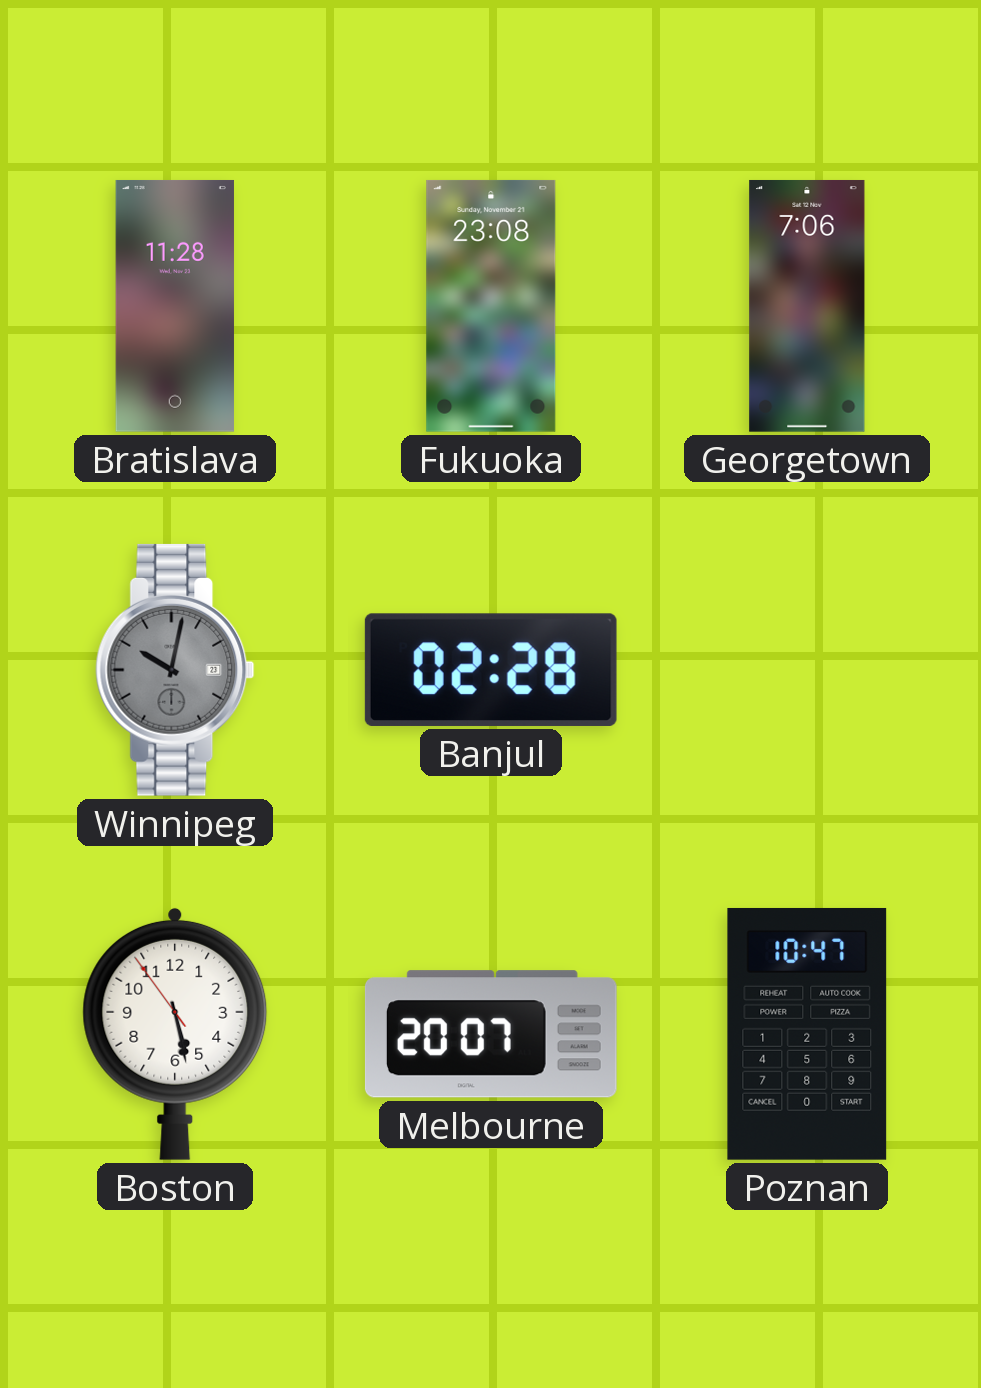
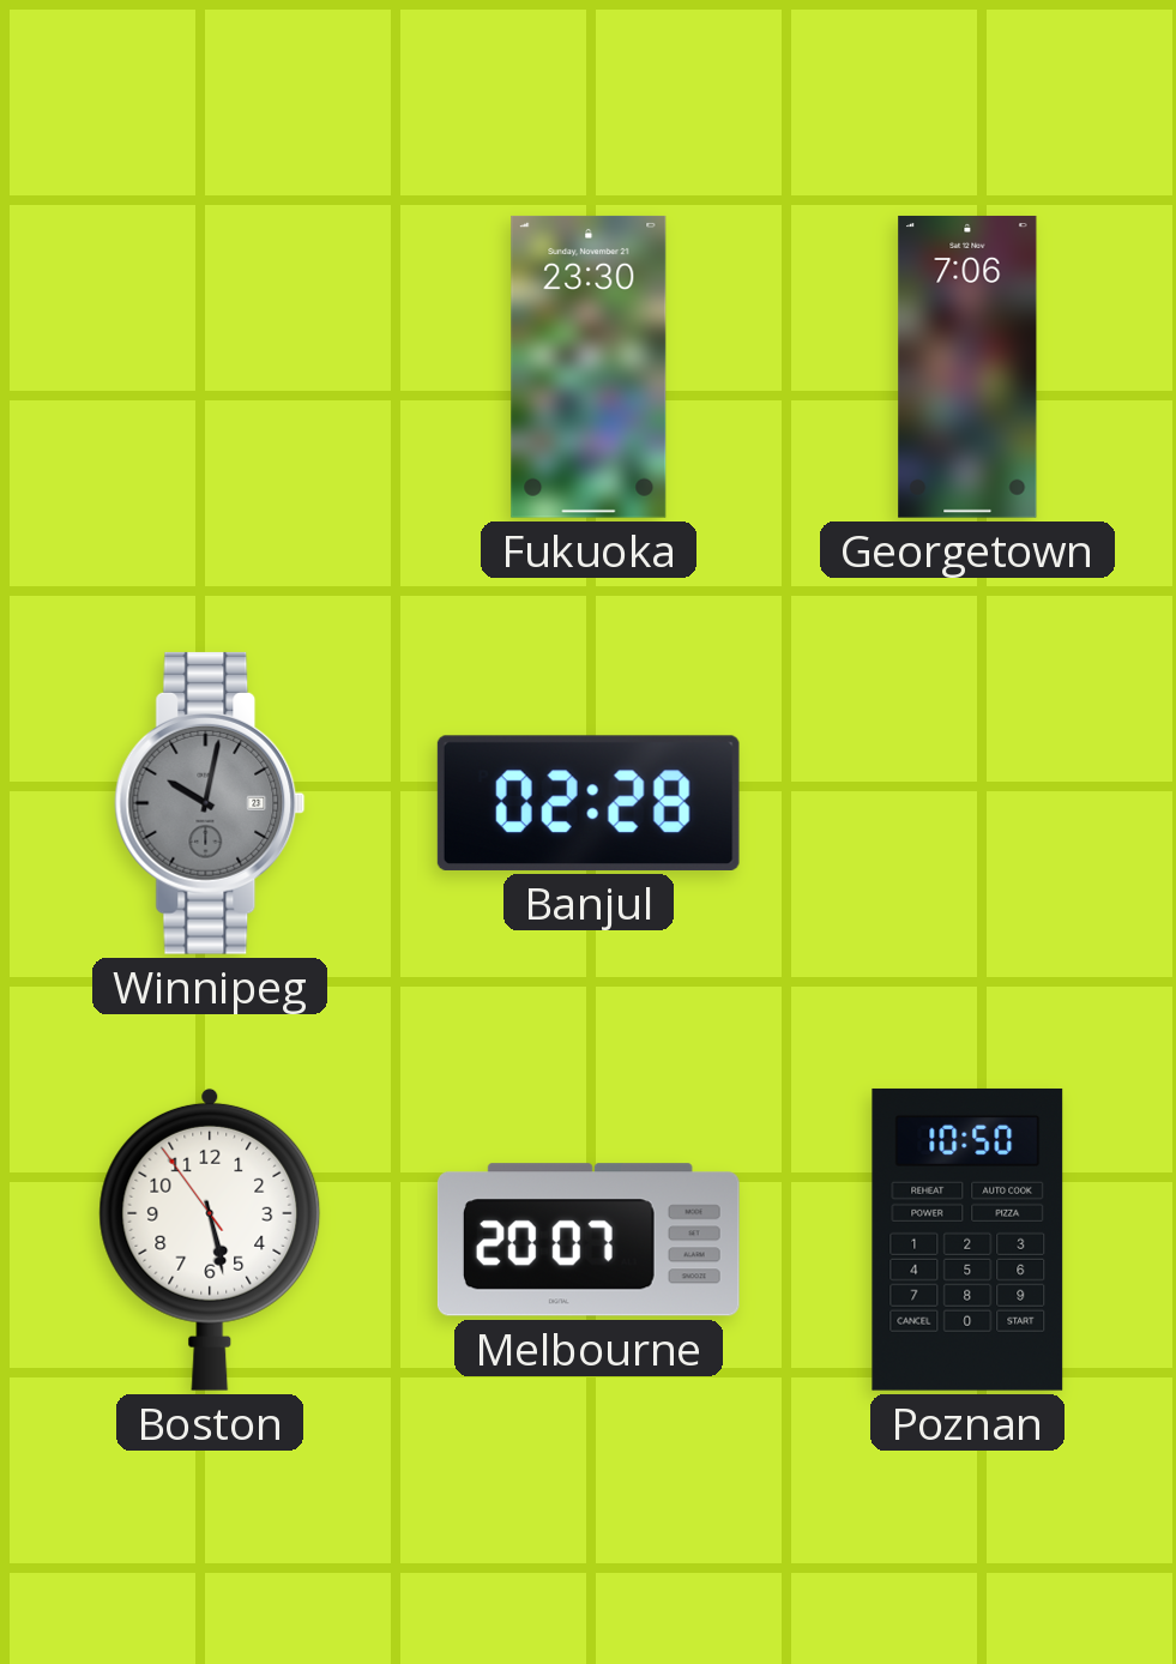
Bratislava: 11:28 -> none (175, 306)
Fukuoka: 23:08 -> 23:30 (589, 367)
Poznan: 10:47 -> 10:50 (967, 1240)
